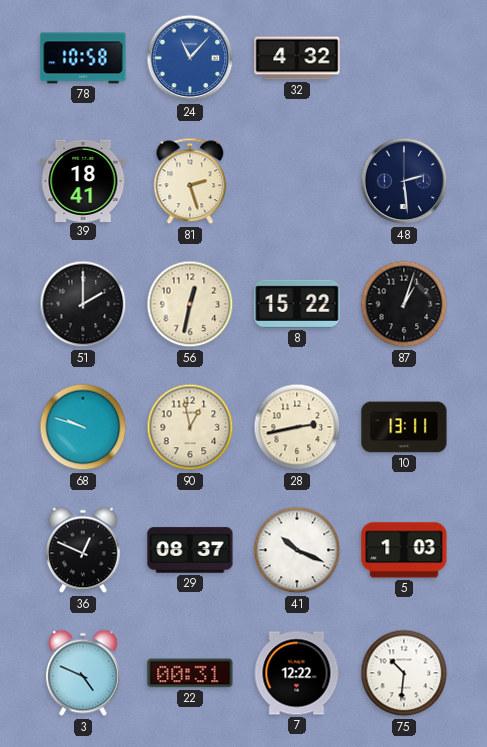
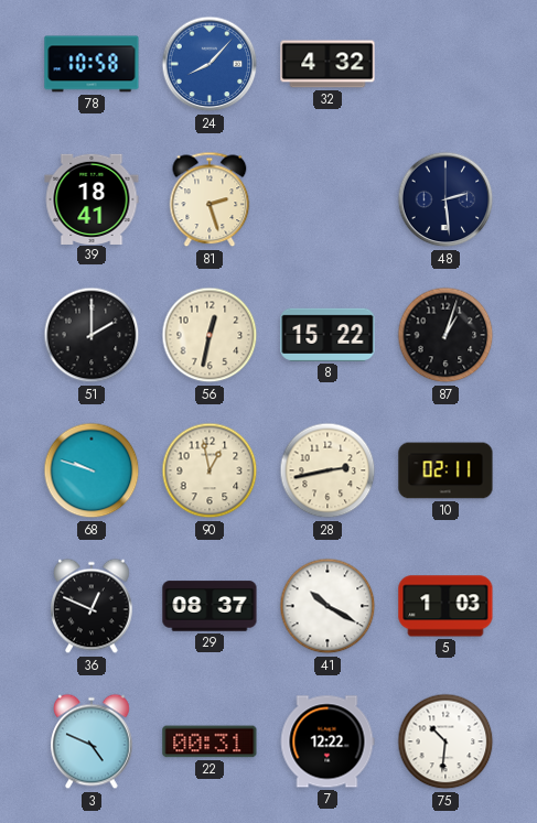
24: 11:07 -> 8:07 (210, 64)
10: 13:11 -> 02:11 (445, 470)
41: 10:19 -> 10:20 (327, 606)
